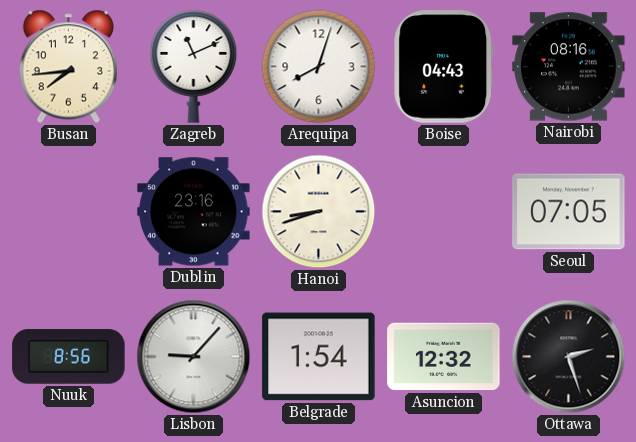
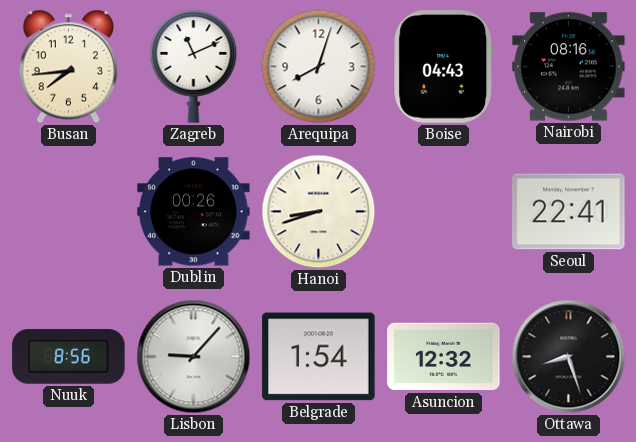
Dublin: 23:16 -> 00:26 (194, 212)
Seoul: 07:05 -> 22:41 (569, 212)
Ottawa: 2:27 -> 8:27 (569, 357)
